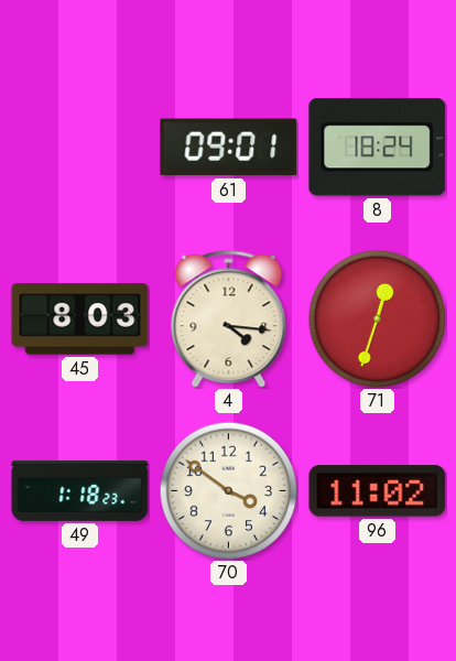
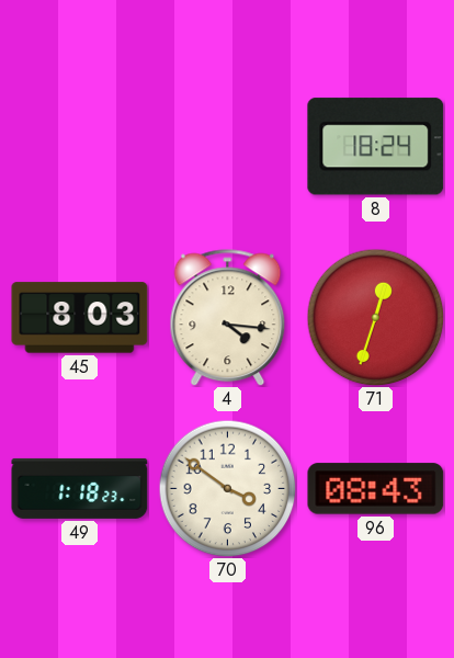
61: 09:01 -> none (229, 148)
96: 11:02 -> 08:43 (376, 489)
